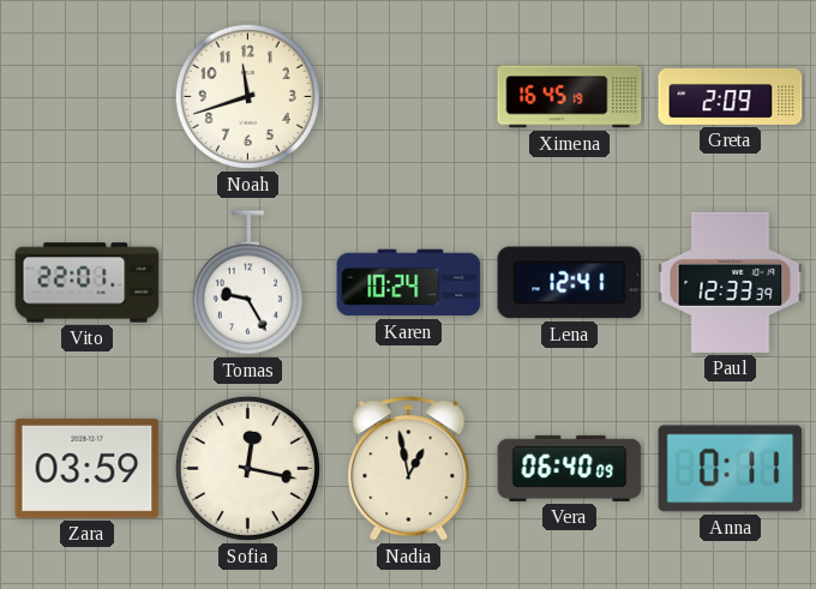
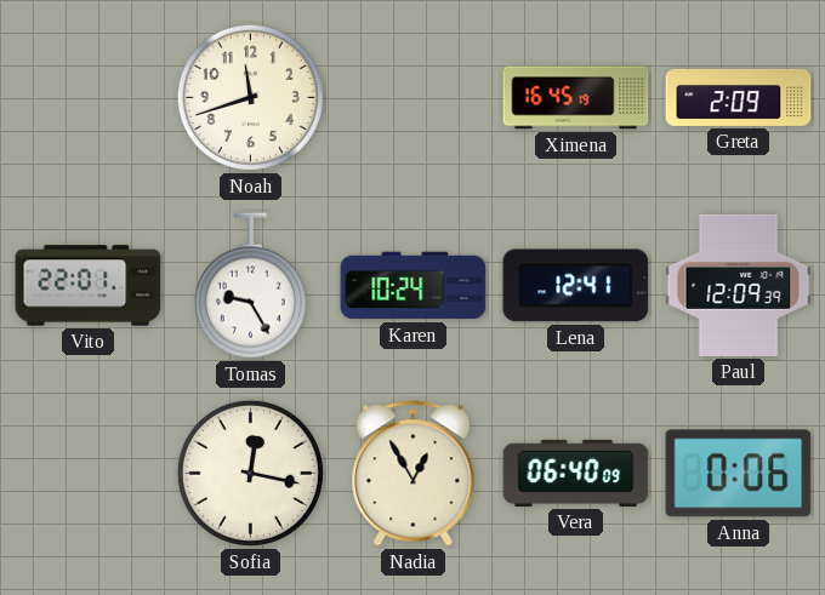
Paul: 12:33 -> 12:09 (739, 285)
Zara: 03:59 -> none (88, 468)
Nadia: 12:58 -> 12:55 (414, 474)
Anna: 0:11 -> 0:06 (739, 474)
